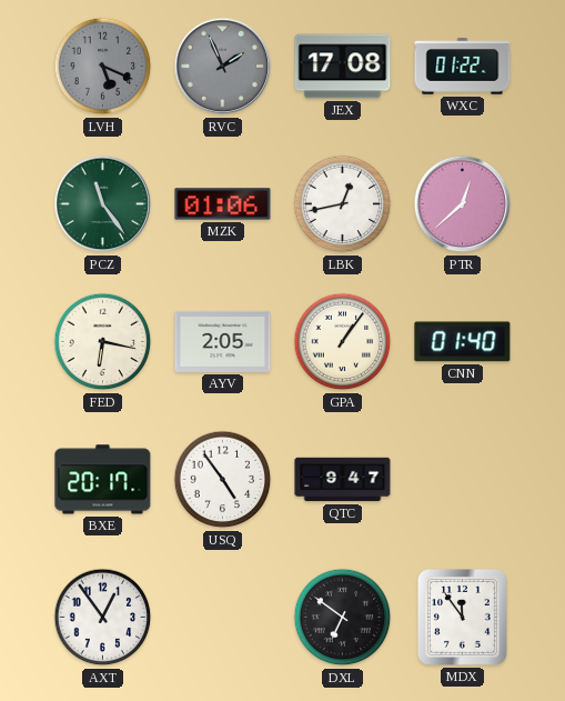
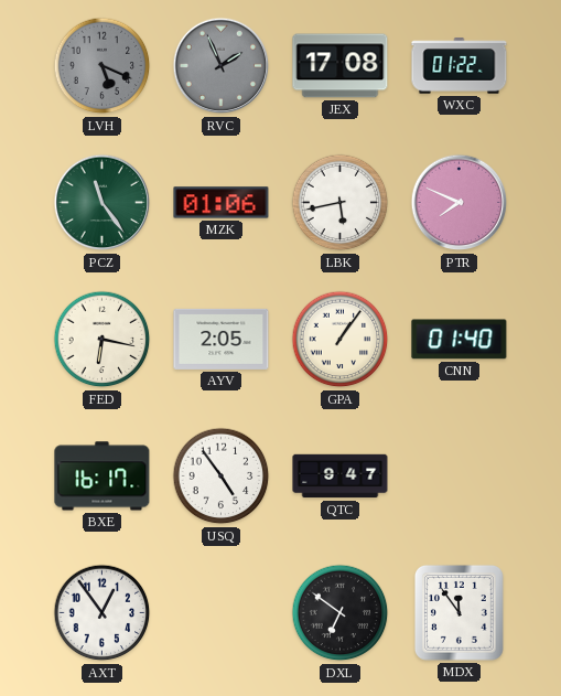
LBK: 12:43 -> 5:43 (341, 203)
PTR: 12:38 -> 7:49 (460, 203)
BXE: 20:17 -> 16:17 (103, 477)
